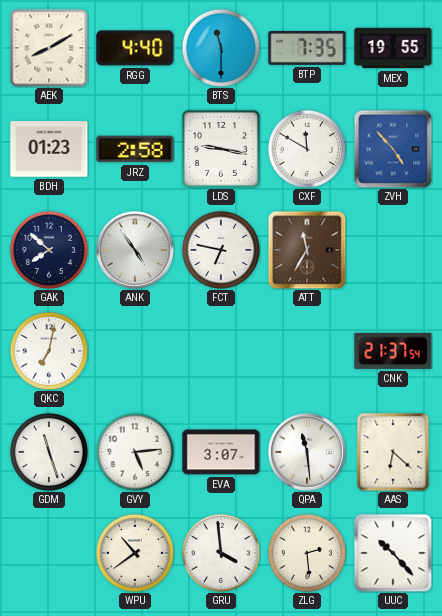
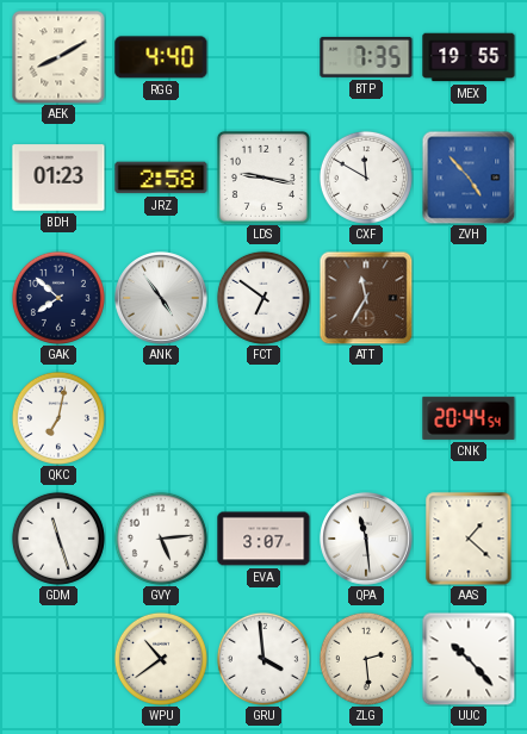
BTS: 11:30 -> none (221, 48)
FCT: 6:47 -> 6:51 (263, 298)
CNK: 21:37 -> 20:44 (469, 418)
AAS: 6:22 -> 1:22 (469, 539)
